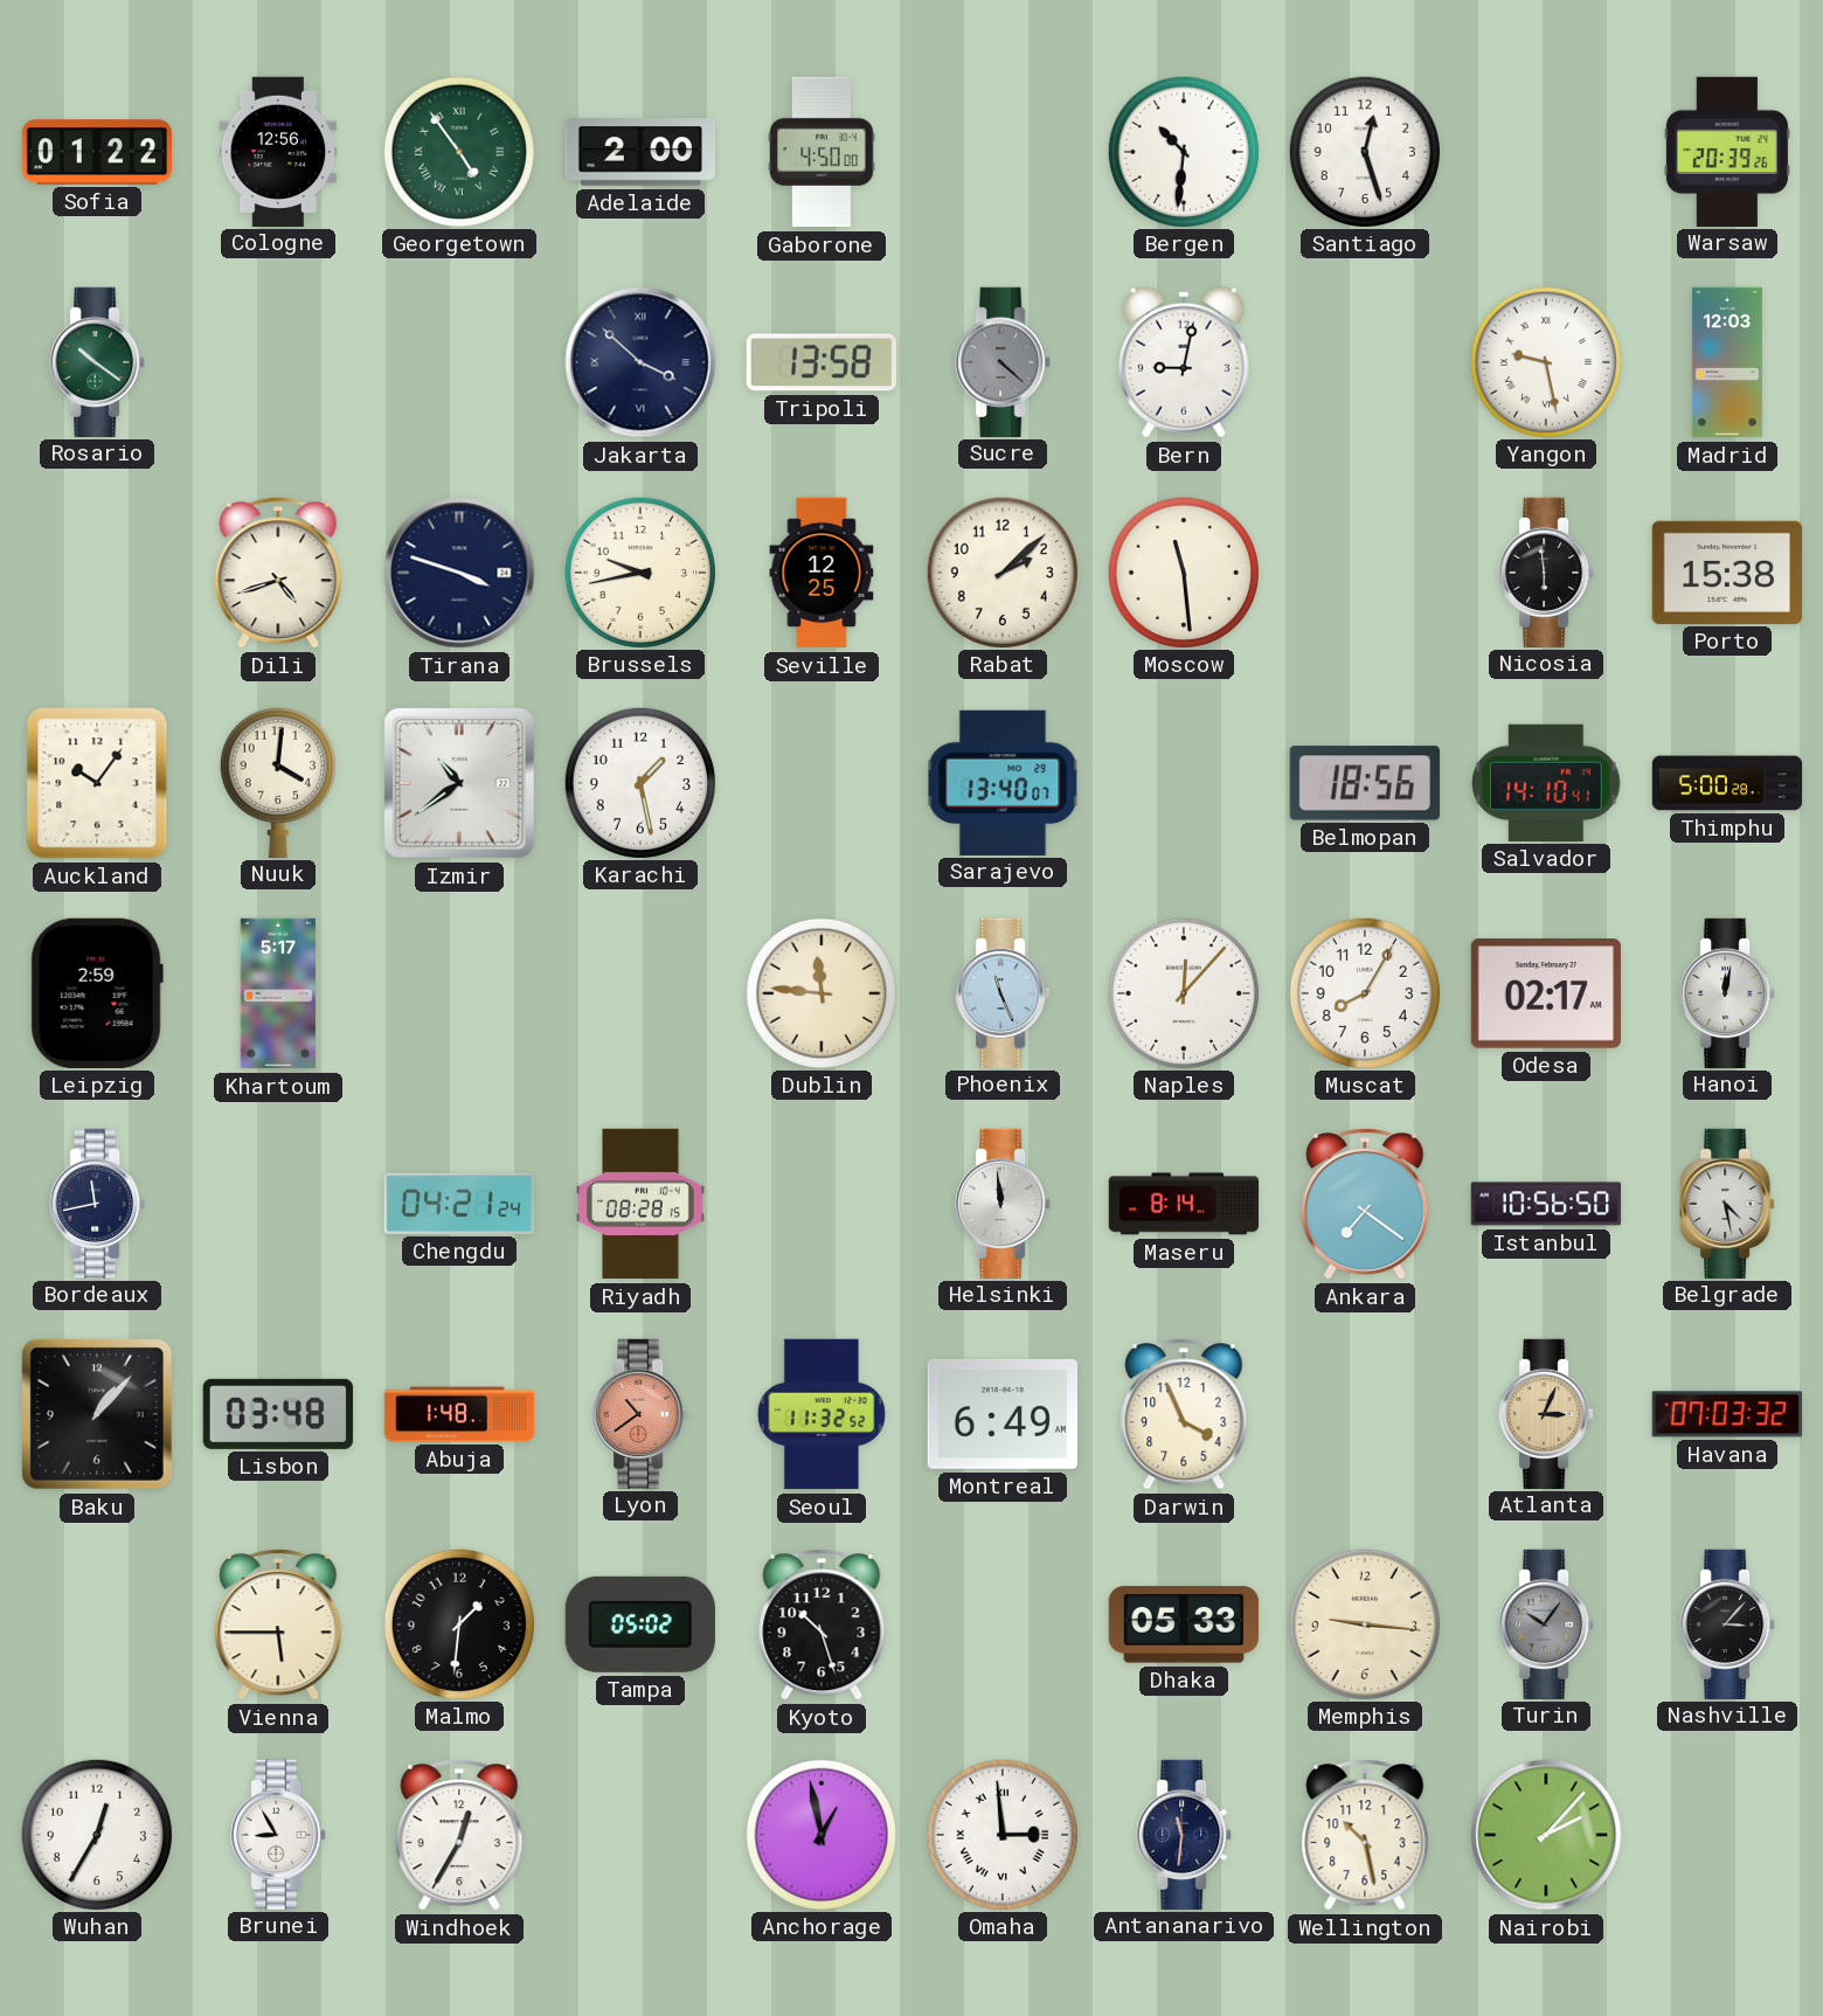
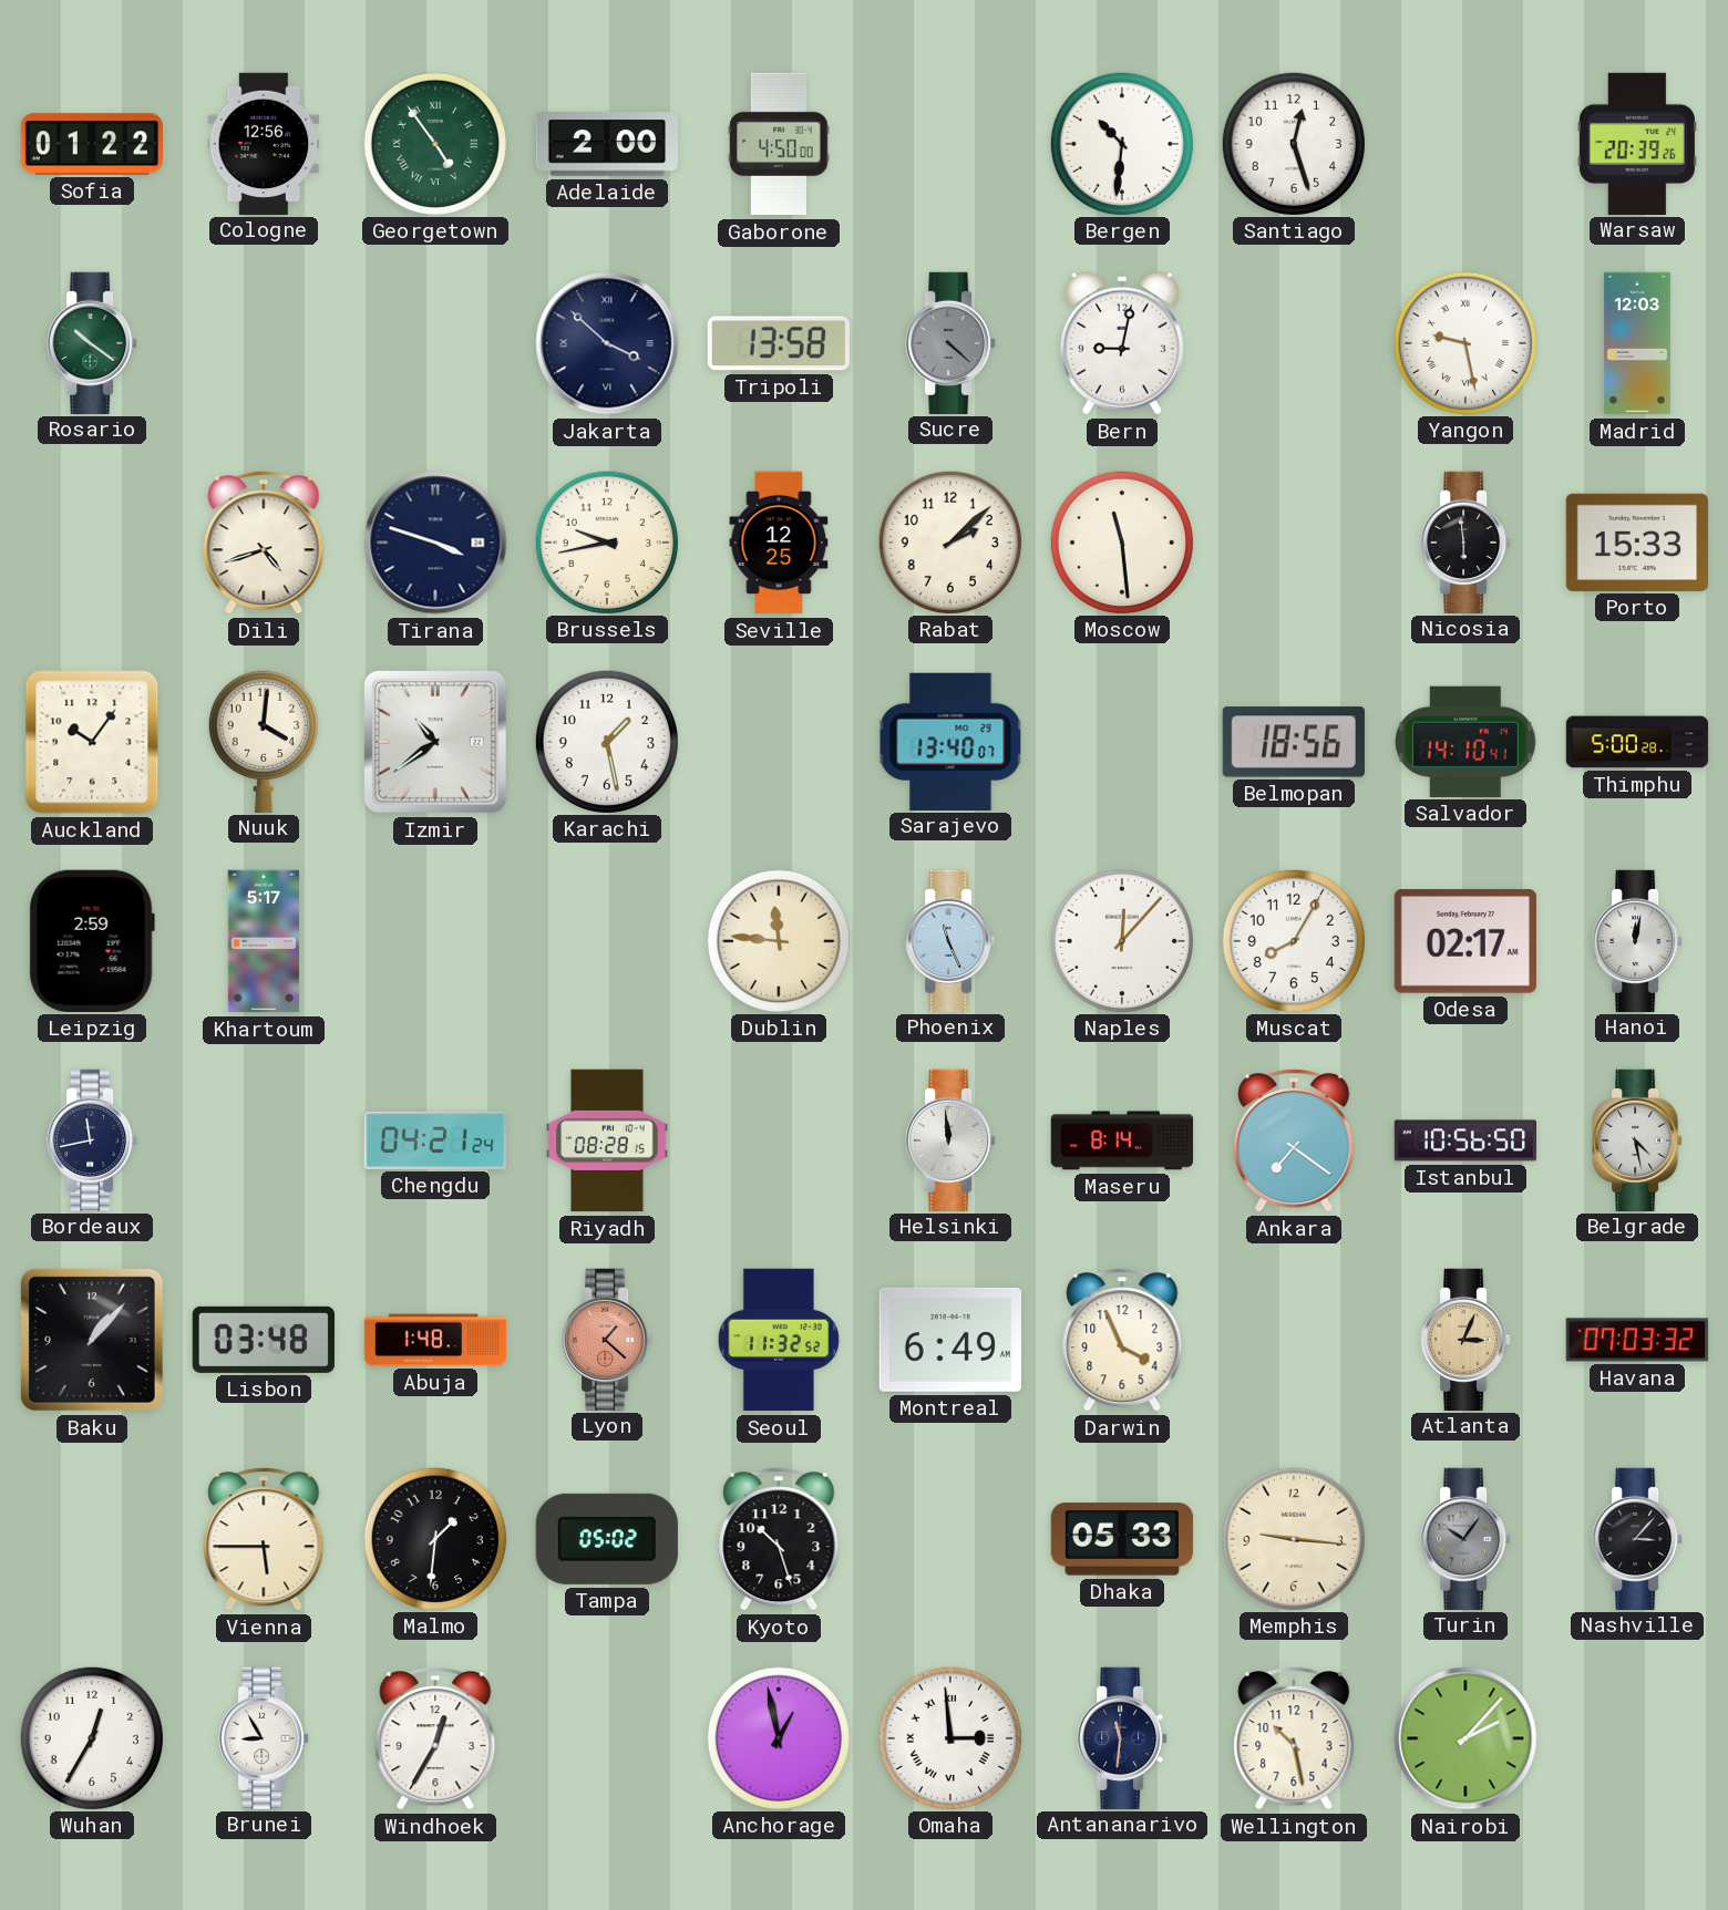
Porto: 15:38 -> 15:33 (1636, 543)
Lyon: 10:39 -> 1:22 (607, 1339)
